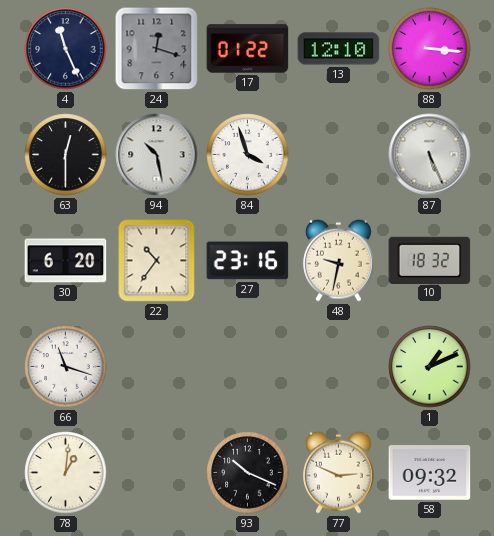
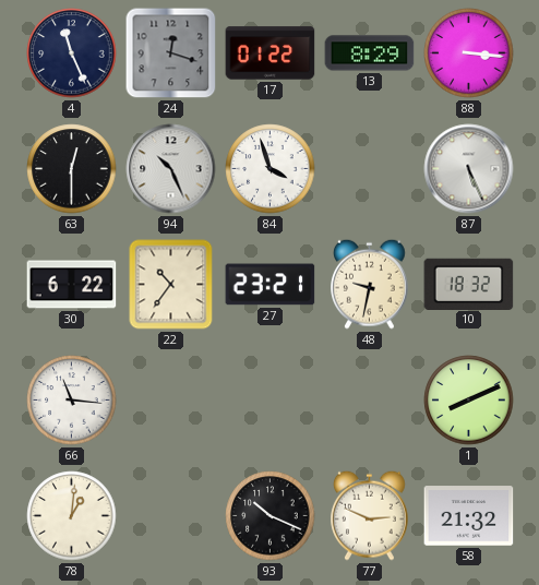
13: 12:10 -> 8:29 (370, 53)
94: 10:28 -> 10:26 (171, 169)
30: 6:20 -> 6:22 (72, 285)
27: 23:16 -> 23:21 (271, 285)
66: 11:18 -> 11:16 (72, 401)
1: 1:11 -> 8:11 (469, 401)
58: 09:32 -> 21:32 (469, 516)
